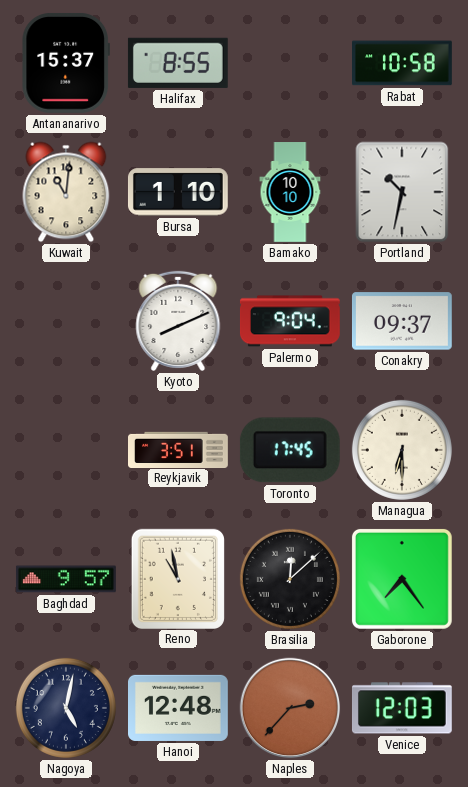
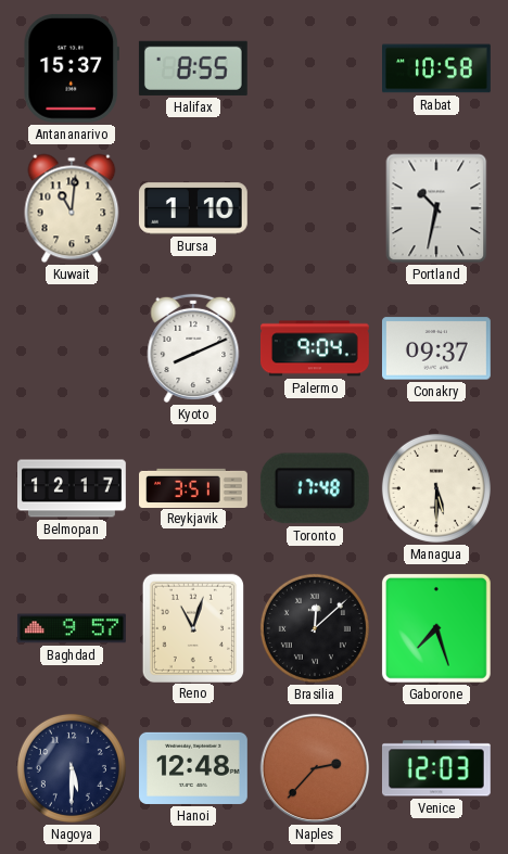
Bamako: 10:10 -> none (290, 192)
Belmopan: none -> 12:17 (73, 488)
Toronto: 17:45 -> 17:48 (315, 488)
Managua: 6:30 -> 5:30 (436, 488)
Reno: 10:58 -> 11:03 (193, 627)
Gaborone: 7:24 -> 7:27 (436, 628)
Nagoya: 5:02 -> 5:30 (72, 768)
